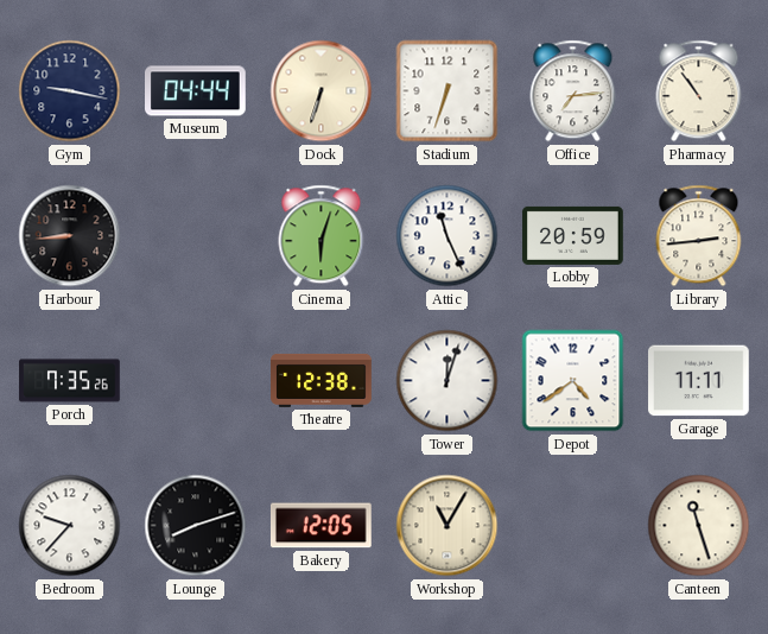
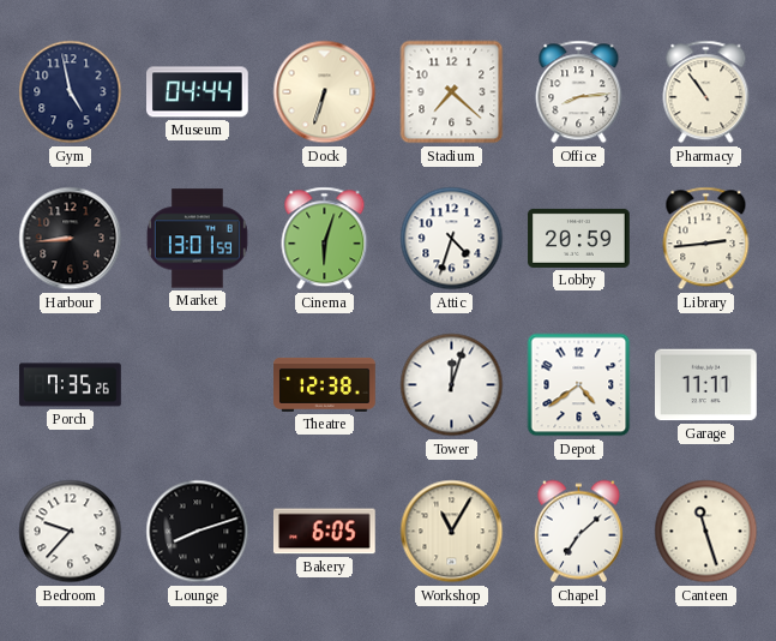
Gym: 9:17 -> 4:58 (71, 92)
Stadium: 6:33 -> 7:22 (452, 92)
Office: 7:14 -> 8:14 (579, 92)
Market: none -> 13:01 (197, 239)
Attic: 11:26 -> 4:33 (452, 239)
Bakery: 12:05 -> 6:05 (325, 532)
Chapel: none -> 7:08 (578, 532)
